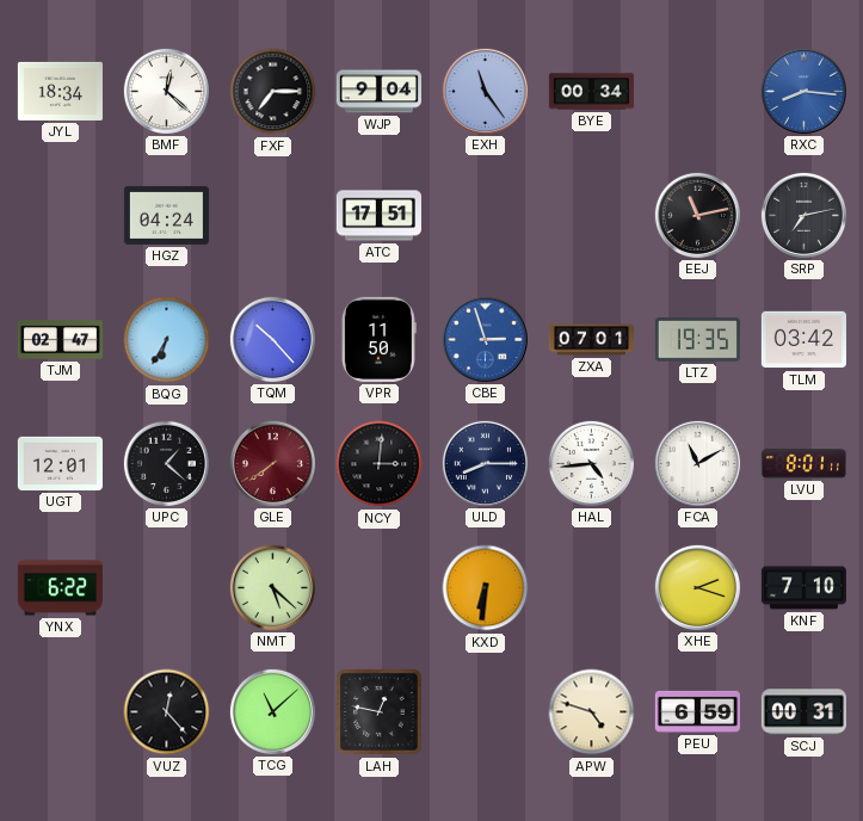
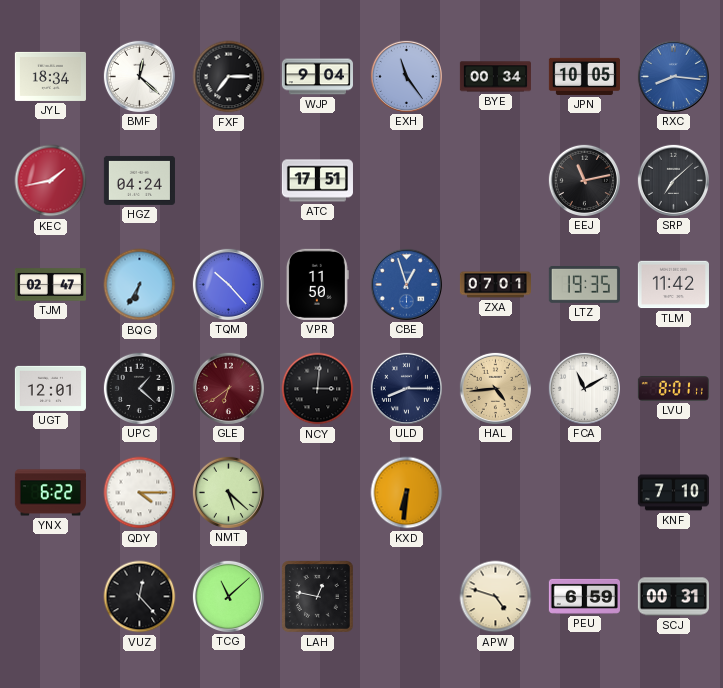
JPN: none -> 10:05 (584, 76)
KEC: none -> 1:43 (51, 181)
SRP: 7:13 -> 7:08 (673, 180)
CBE: 2:57 -> 12:57 (406, 284)
TLM: 03:42 -> 11:42 (673, 285)
GLE: 7:39 -> 6:39 (228, 388)
HAL dial: white -> champagne (495, 388)
QDY: none -> 4:15 (140, 493)
XHE: 2:18 -> none (697, 587)
